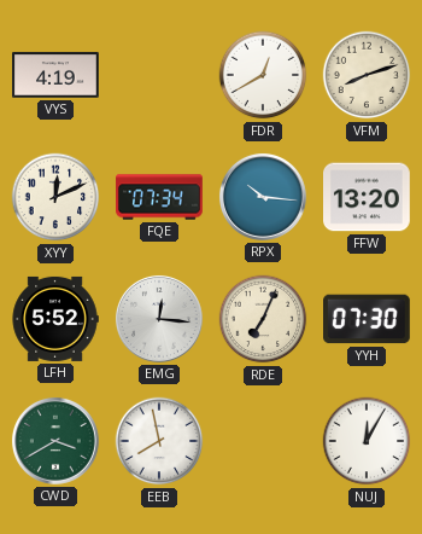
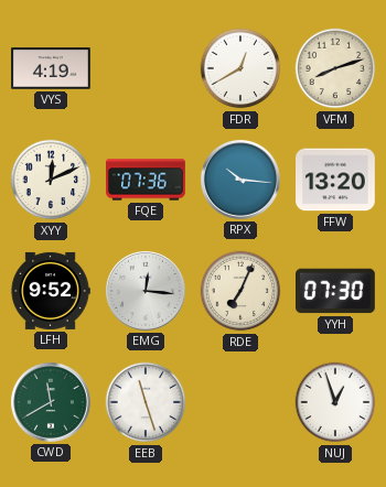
FQE: 07:34 -> 07:36 (146, 180)
LFH: 5:52 -> 9:52 (51, 291)
CWD: 3:40 -> 11:40 (51, 402)
EEB: 7:58 -> 11:27 (146, 402)
NUJ: 12:05 -> 12:57 (335, 402)
